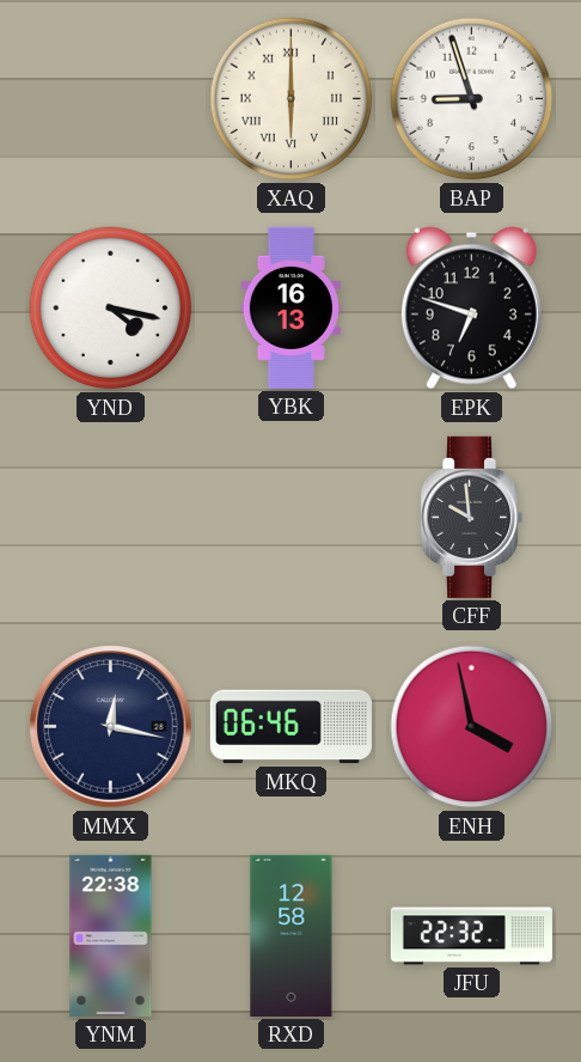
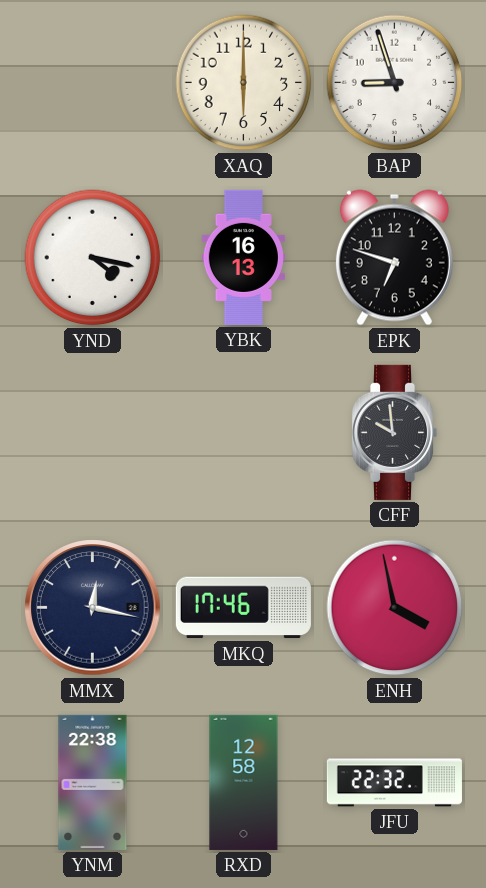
XAQ numerals: Roman -> Arabic (244, 83)
MKQ: 06:46 -> 17:46 (243, 608)
